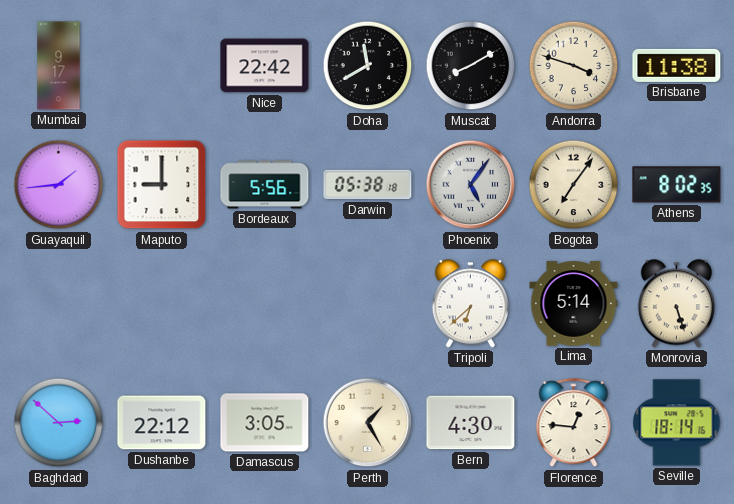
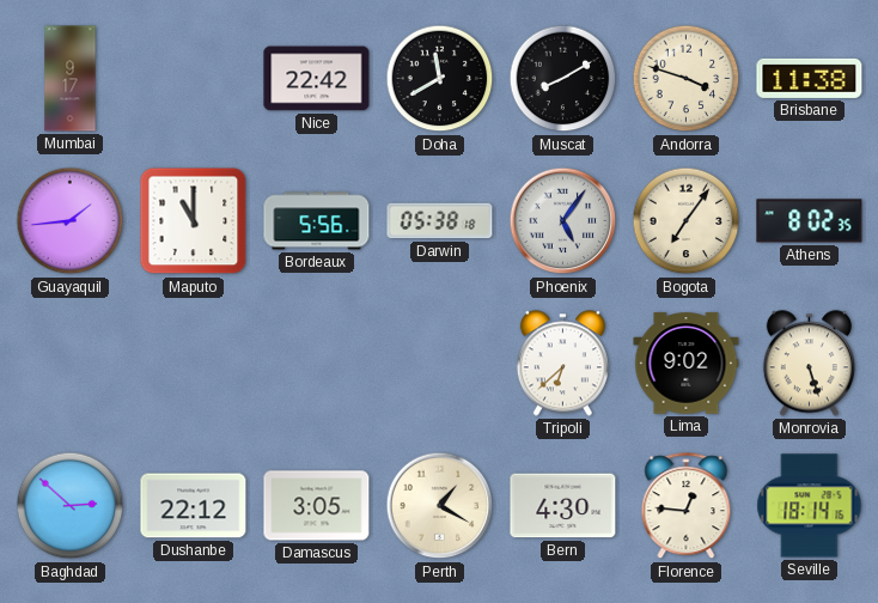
Maputo: 9:00 -> 11:00 (194, 221)
Lima: 5:14 -> 9:02 (687, 364)
Perth: 1:25 -> 1:20 (440, 506)
